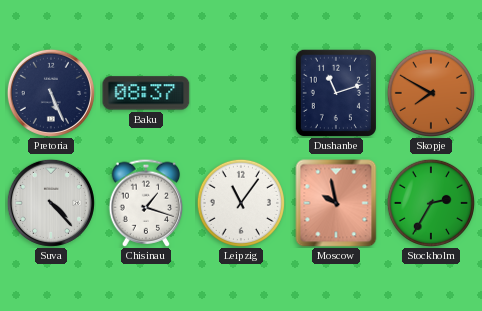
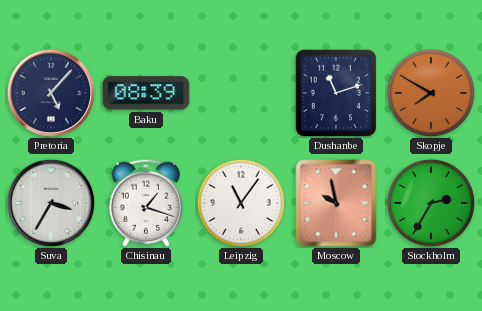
Pretoria: 5:26 -> 5:07 (51, 93)
Baku: 08:37 -> 08:39 (146, 93)
Suva: 4:23 -> 3:35 (51, 203)
